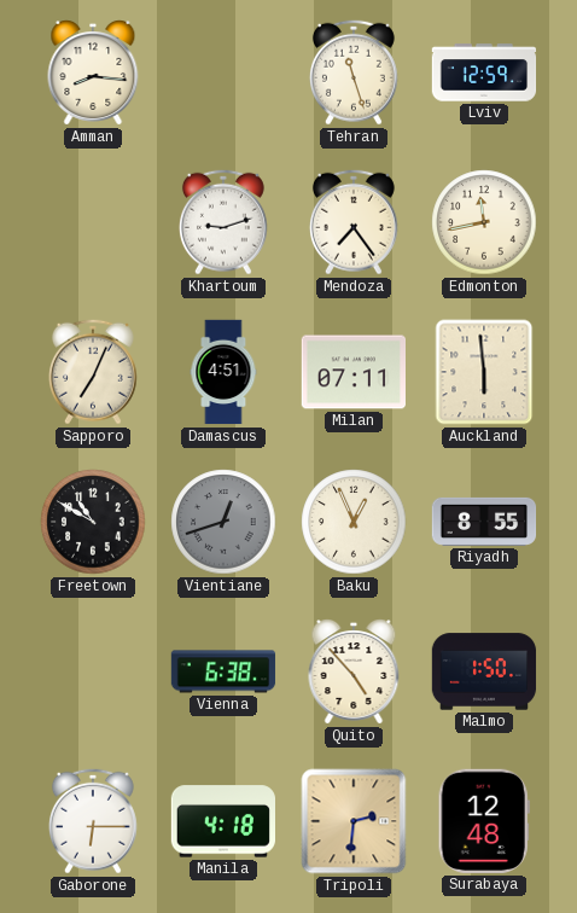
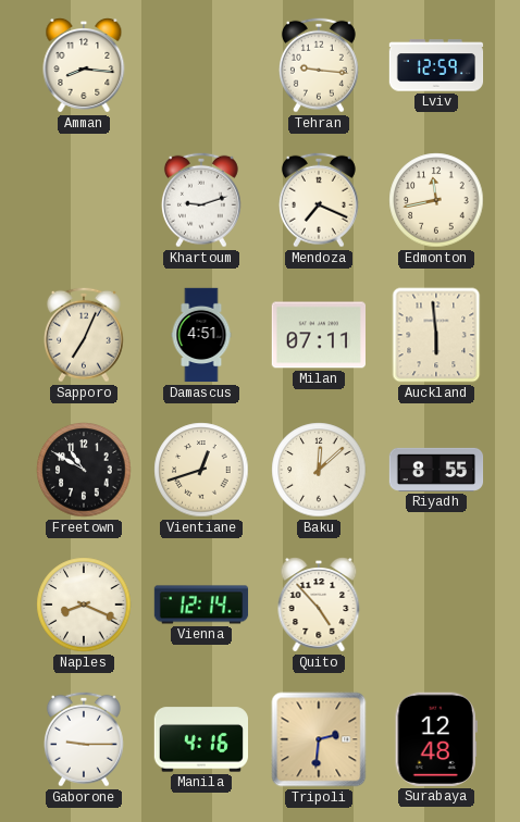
Tehran: 11:27 -> 9:16 (319, 65)
Mendoza: 7:24 -> 7:19 (319, 200)
Vientiane dial: grey -> cream (201, 470)
Baku: 12:56 -> 12:08 (319, 470)
Naples: none -> 8:19 (84, 605)
Vienna: 6:38 -> 12:14 (201, 605)
Malmo: 1:50 -> none (484, 671)
Gaborone: 6:15 -> 9:15 (84, 739)
Manila: 4:18 -> 4:16 (200, 739)
